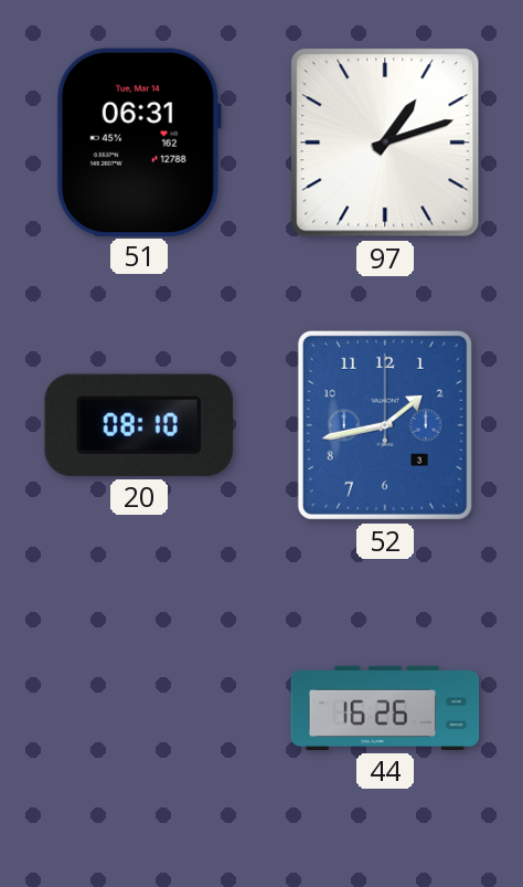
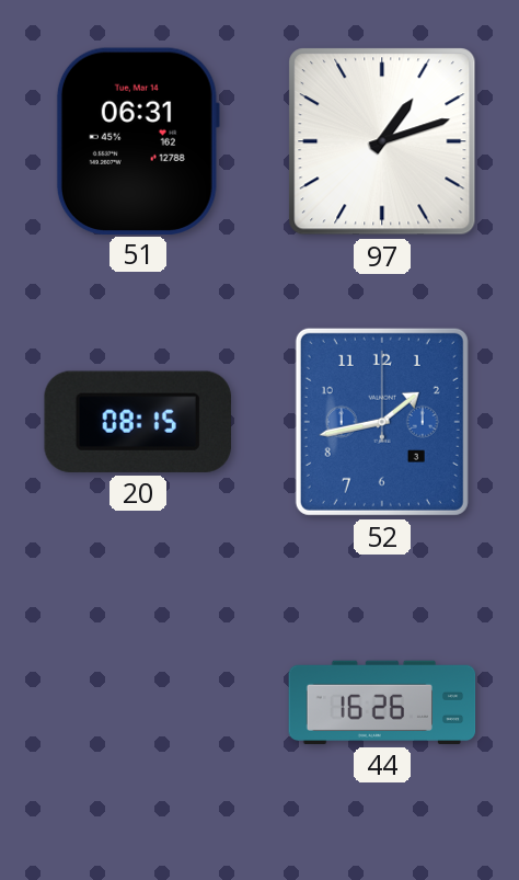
20: 08:10 -> 08:15 (138, 422)
